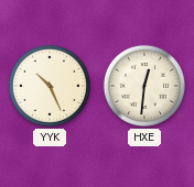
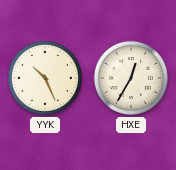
HXE: 12:31 -> 12:35 (131, 78)
